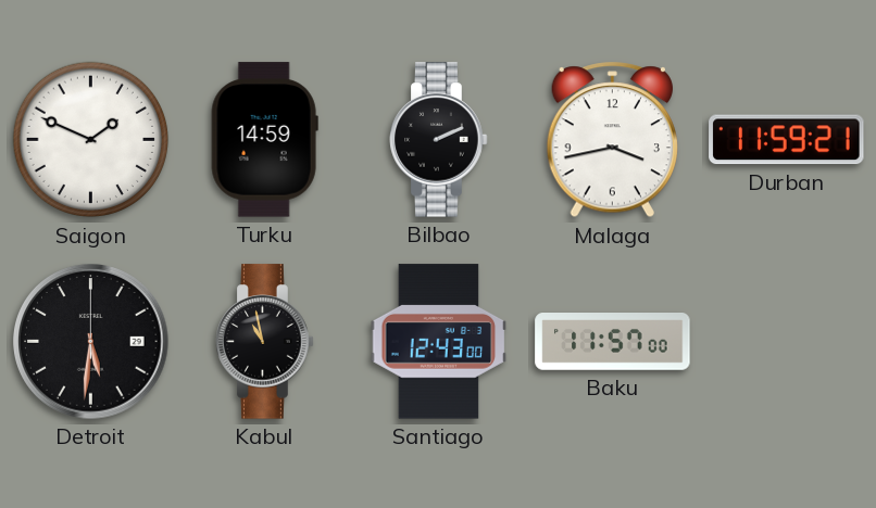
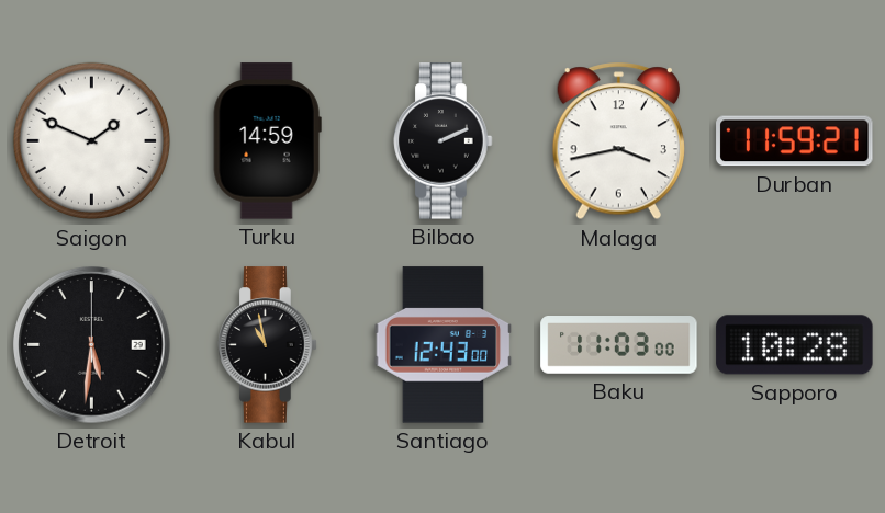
Baku: 11:57 -> 11:03 (619, 345)
Sapporo: none -> 10:28 (795, 345)
